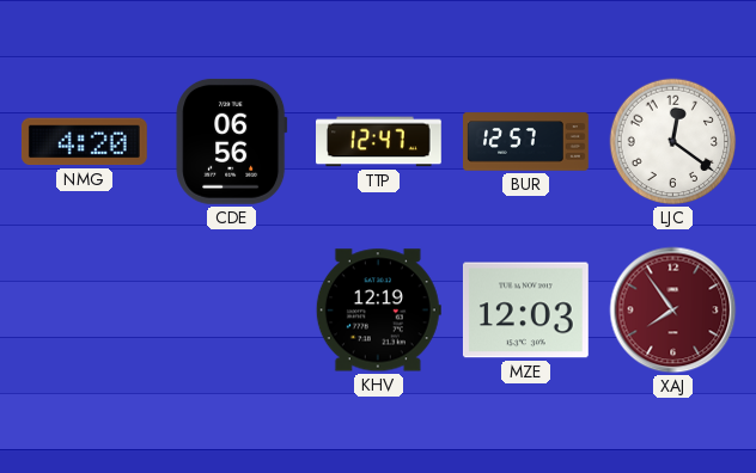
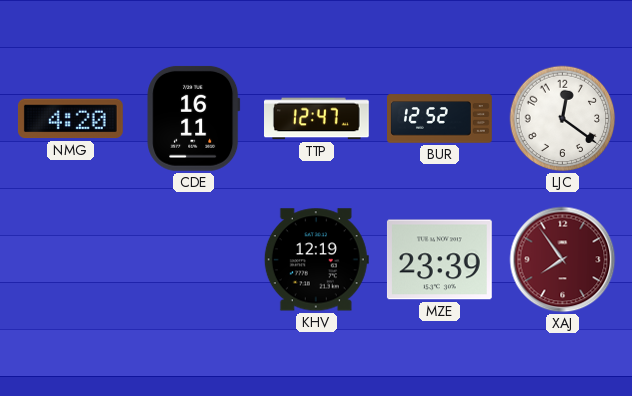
CDE: 06:56 -> 16:11 (194, 118)
BUR: 12:57 -> 12:52 (440, 119)
MZE: 12:03 -> 23:39 (439, 260)
